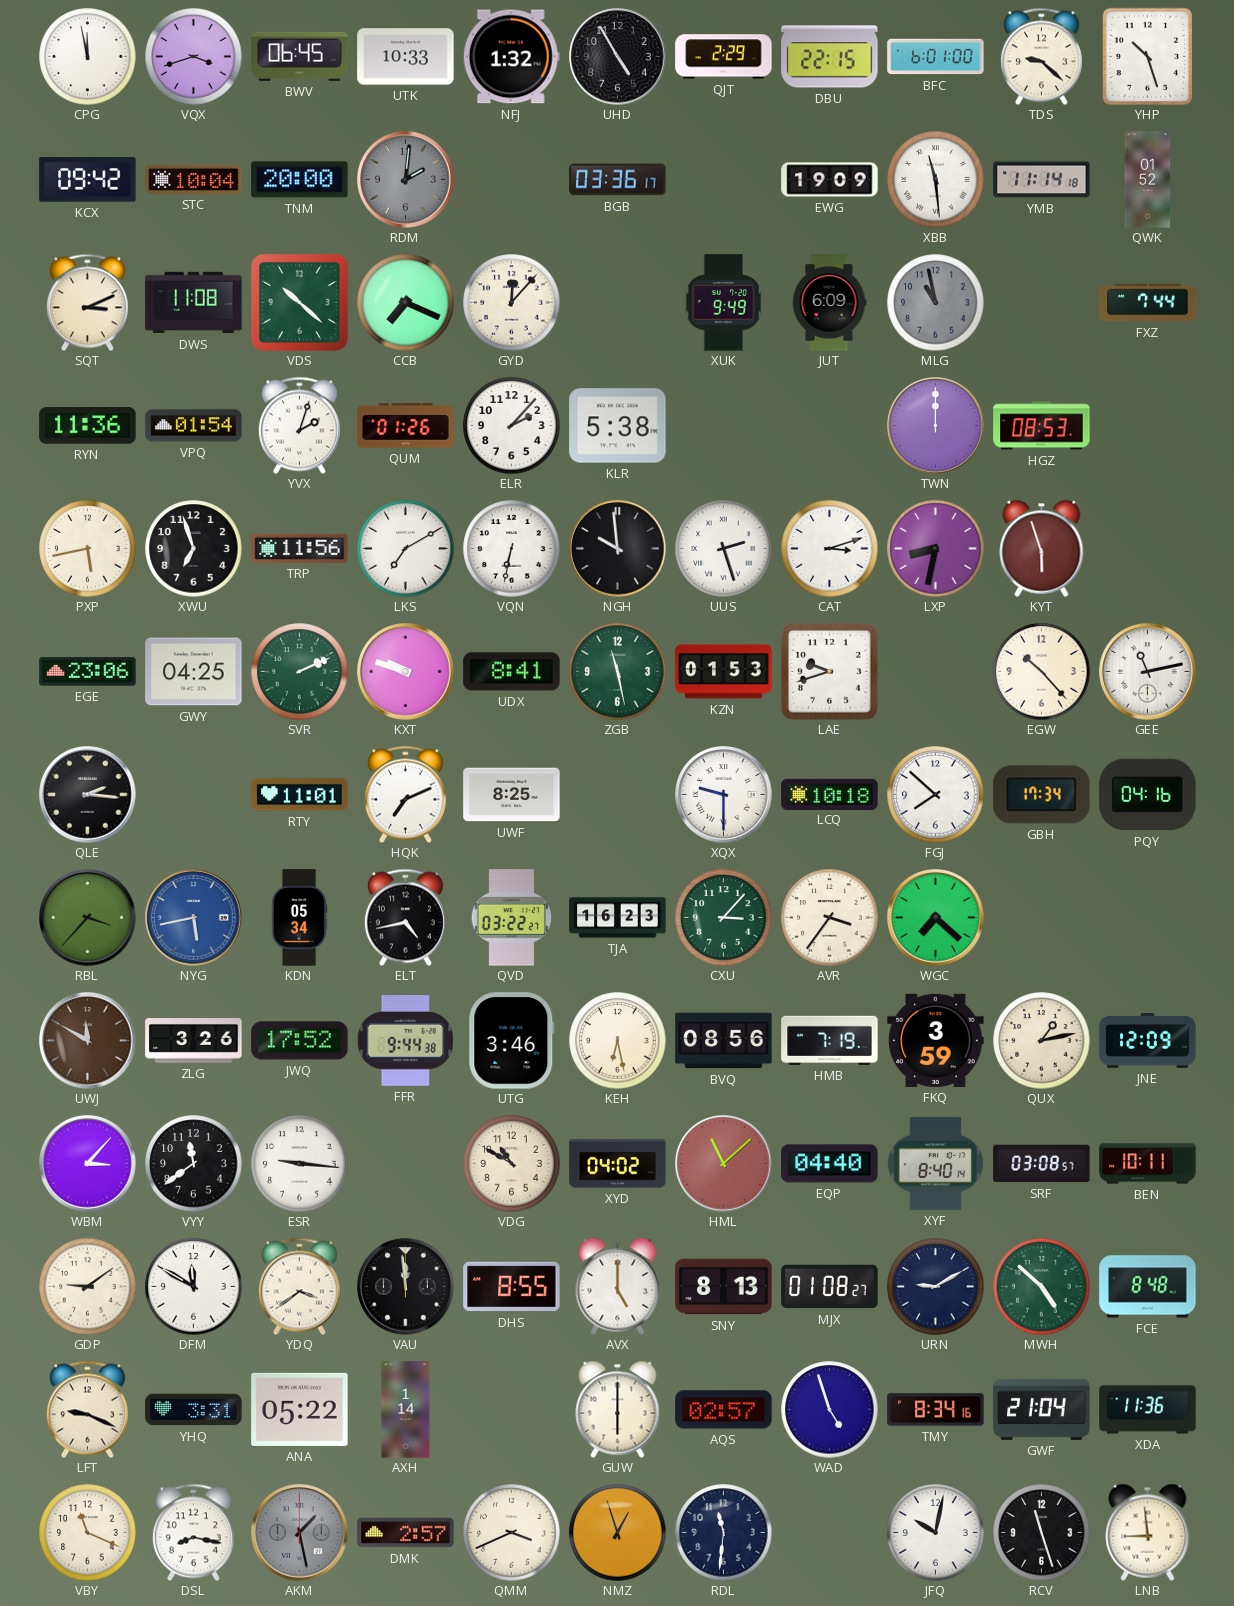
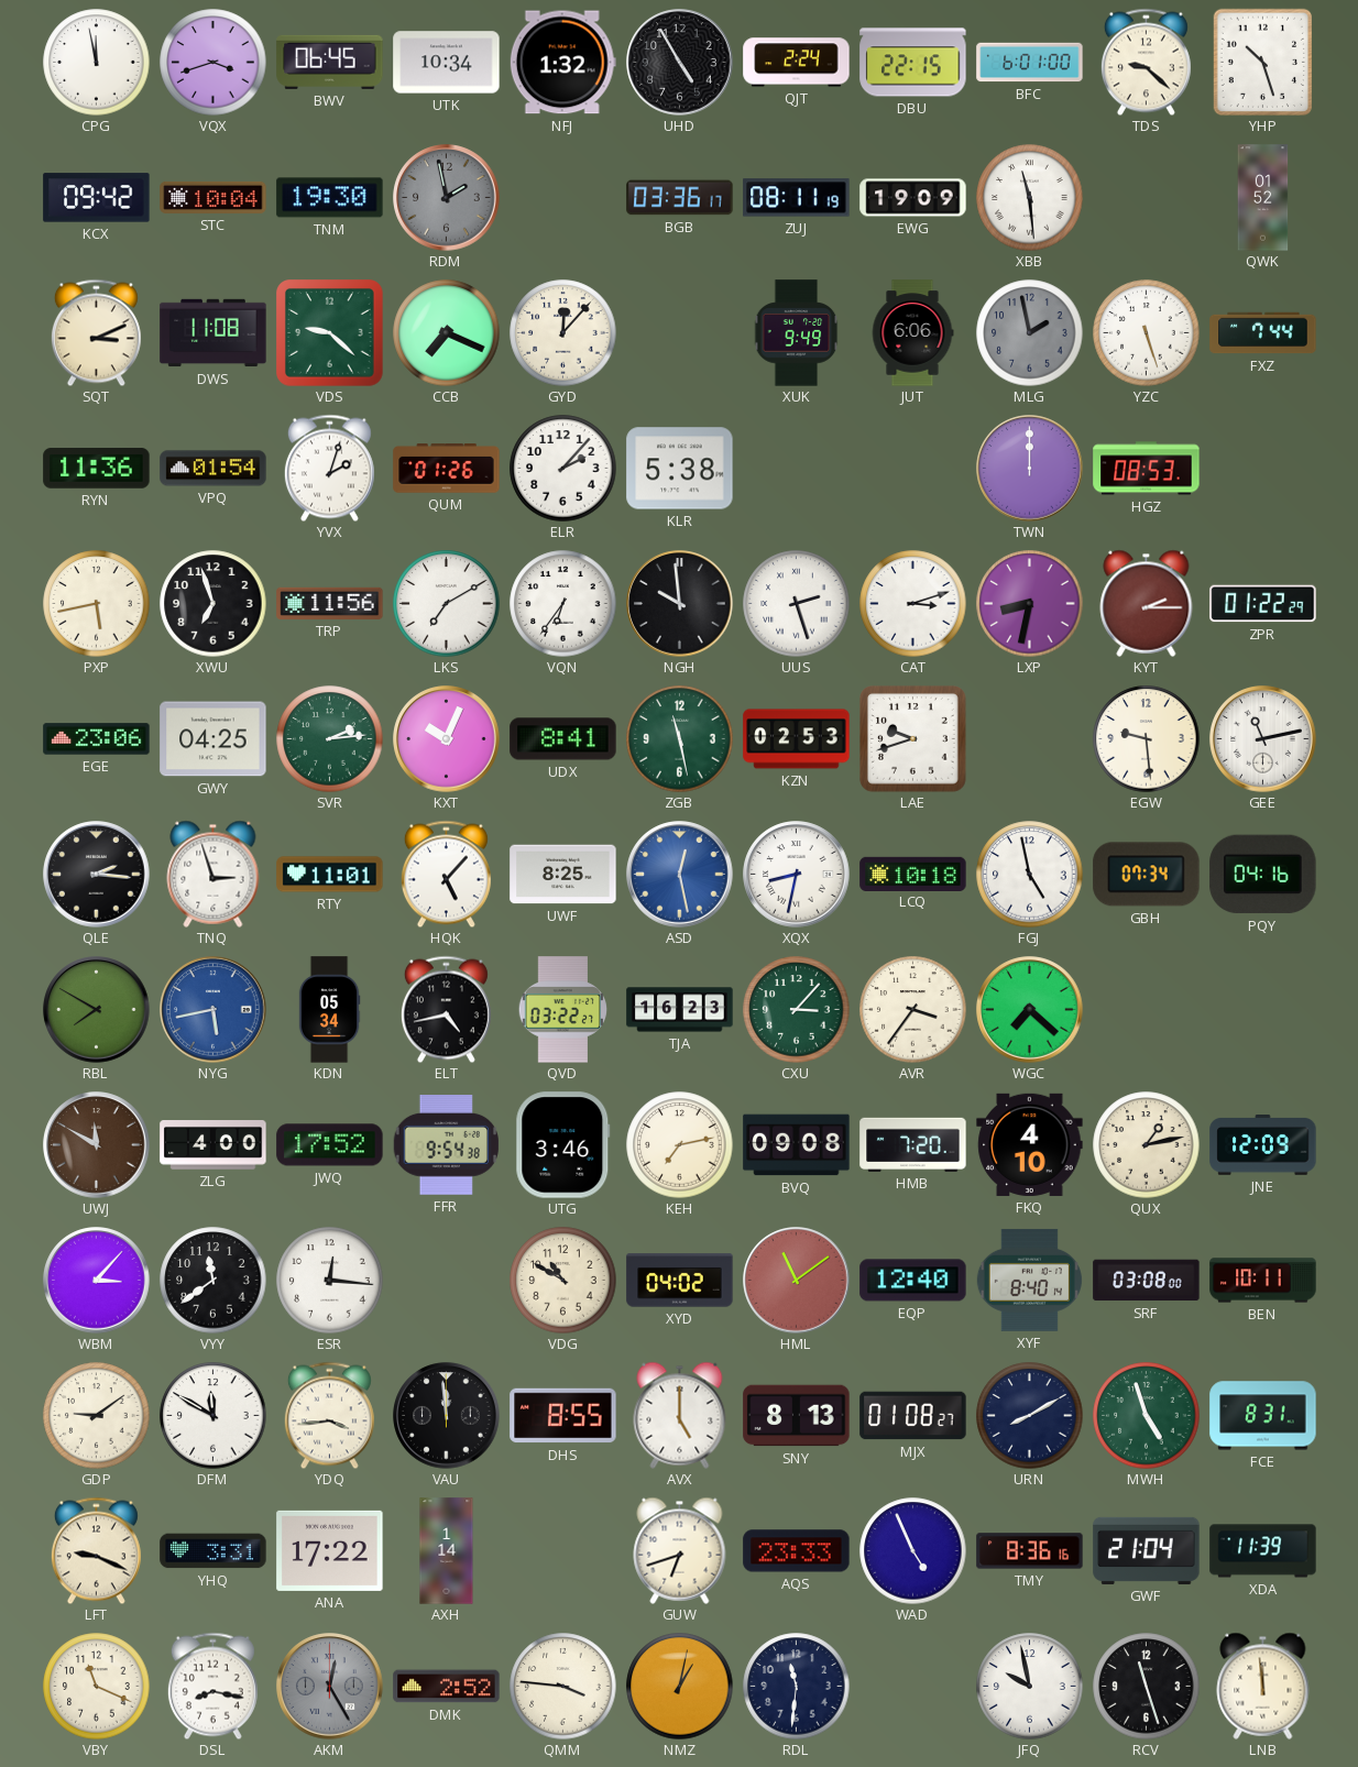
UTK: 10:33 -> 10:34 (447, 63)
QJT: 2:29 -> 2:24 (797, 63)
TNM: 20:00 -> 19:30 (330, 198)
RDM: 2:01 -> 1:58 (447, 198)
ZUJ: none -> 08:11 (797, 198)
YMB: 11:14 -> none (1042, 180)
VDS: 10:22 -> 9:22 (330, 333)
JUT: 6:09 -> 6:06 (912, 333)
MLG: 10:58 -> 1:58 (1030, 333)
YZC: none -> 5:27 (1147, 333)
VQN: 6:32 -> 6:36 (563, 604)
KYT: 5:57 -> 2:15 (1147, 603)
ZPR: none -> 01:22 (1263, 604)
SVR: 2:11 -> 2:14 (330, 739)
KXT: 9:48 -> 10:04 (447, 739)
KZN: 01:53 -> 02:53 (797, 739)
EGW: 10:23 -> 9:29 (1147, 739)
TNQ: none -> 2:57 (213, 874)
HQK: 7:11 -> 5:07 (446, 874)
ASD: none -> 12:28 (680, 875)
XQX: 9:30 -> 8:32 (797, 875)
FGJ: 7:52 -> 4:58 (1030, 875)
GBH: 17:34 -> 07:34 (1147, 875)
RBL: 3:37 -> 7:50 (97, 1010)
ZLG: 3:26 -> 4:00 (213, 1145)
FFR: 9:44 -> 9:54 (446, 1145)
KEH: 6:28 -> 7:13 (680, 1145)
BVQ: 08:56 -> 09:08 (797, 1145)
HMB: 7:19 -> 7:20 (913, 1144)
FKQ: 3:59 -> 4:10 (1030, 1144)
ESR: 9:16 -> 12:16 (330, 1281)
HML: 11:08 -> 11:09 (797, 1281)
EQP: 04:40 -> 12:40 (913, 1281)
SRF: 03:08:57 -> 03:08:00 (1147, 1281)
YDQ: 3:39 -> 3:44 (329, 1415)
URN: 9:10 -> 8:10 (1030, 1416)
MWH: 4:52 -> 4:57 (1147, 1416)
FCE: 8:48 -> 8:31 (1263, 1416)
ANA: 05:22 -> 17:22 (330, 1550)
GUW: 6:00 -> 6:42 (680, 1550)
AQS: 02:57 -> 23:33 (797, 1551)
WAD: 4:57 -> 4:56 (913, 1551)
TMY: 8:34 -> 8:36 (1030, 1551)
XDA: 11:36 -> 11:39 (1263, 1551)
AKM: 1:28 -> 12:25 (330, 1687)
DMK: 2:57 -> 2:52 (447, 1687)
QMM: 3:41 -> 3:46 (563, 1687)
NMZ: 12:57 -> 1:02 (680, 1687)
JFQ: 10:02 -> 9:58 (1030, 1687)
LNB: 8:59 -> 11:59 (1263, 1686)
